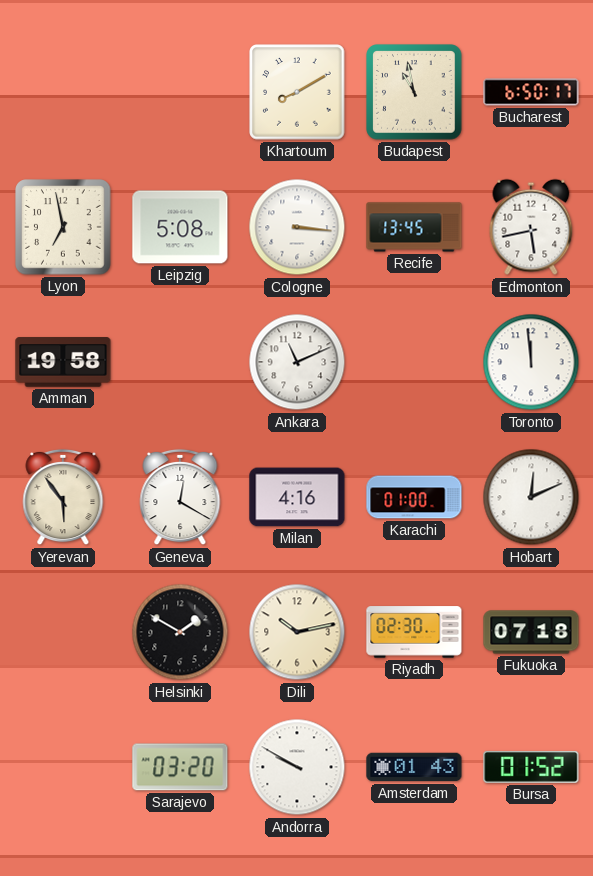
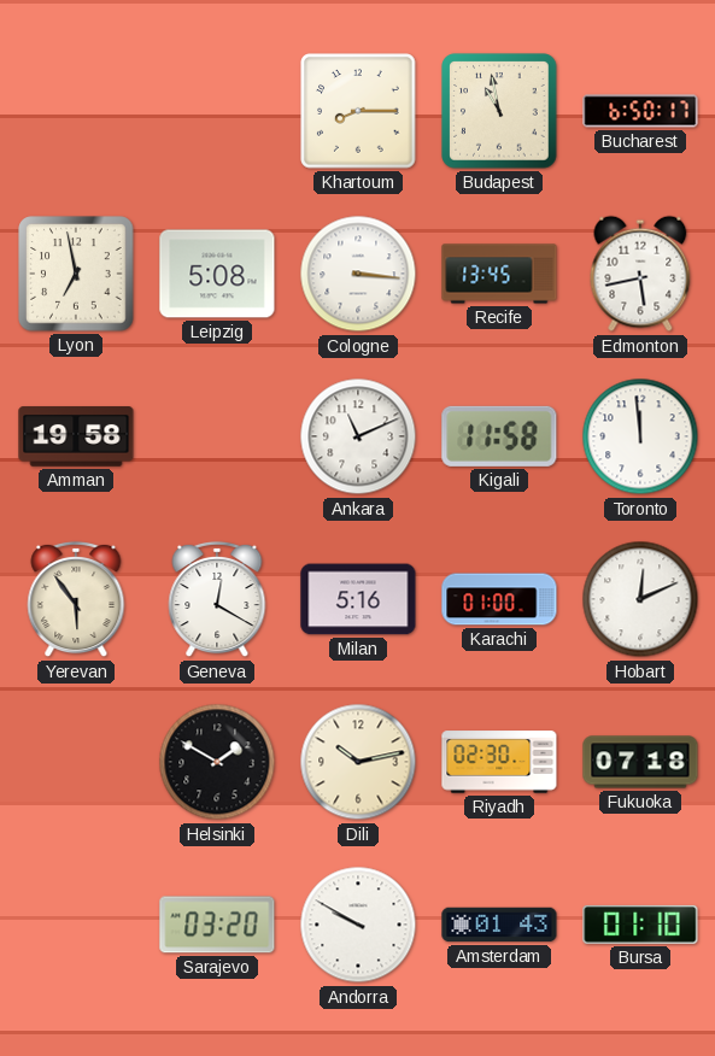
Khartoum: 8:10 -> 8:15 (358, 111)
Kigali: none -> 11:58 (499, 436)
Milan: 4:16 -> 5:16 (358, 599)
Bursa: 01:52 -> 01:10 (640, 925)
